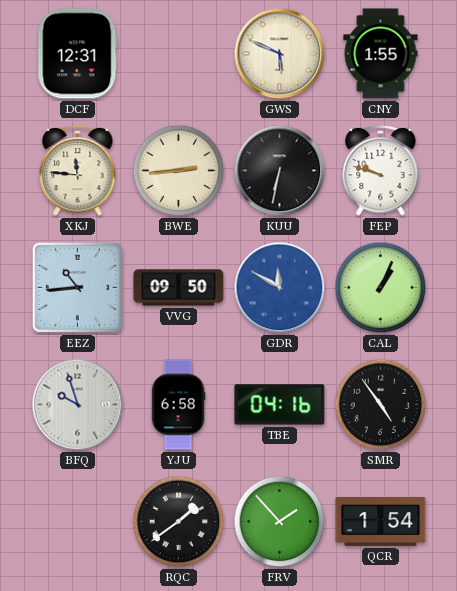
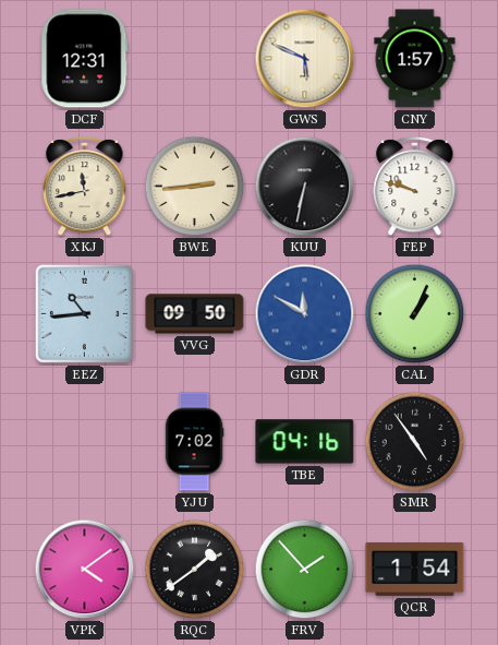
CNY: 1:55 -> 1:57 (415, 59)
XKJ: 11:46 -> 11:43 (85, 186)
BFQ: 9:57 -> none (78, 405)
YJU: 6:58 -> 7:02 (194, 442)
VPK: none -> 4:09 (85, 570)
